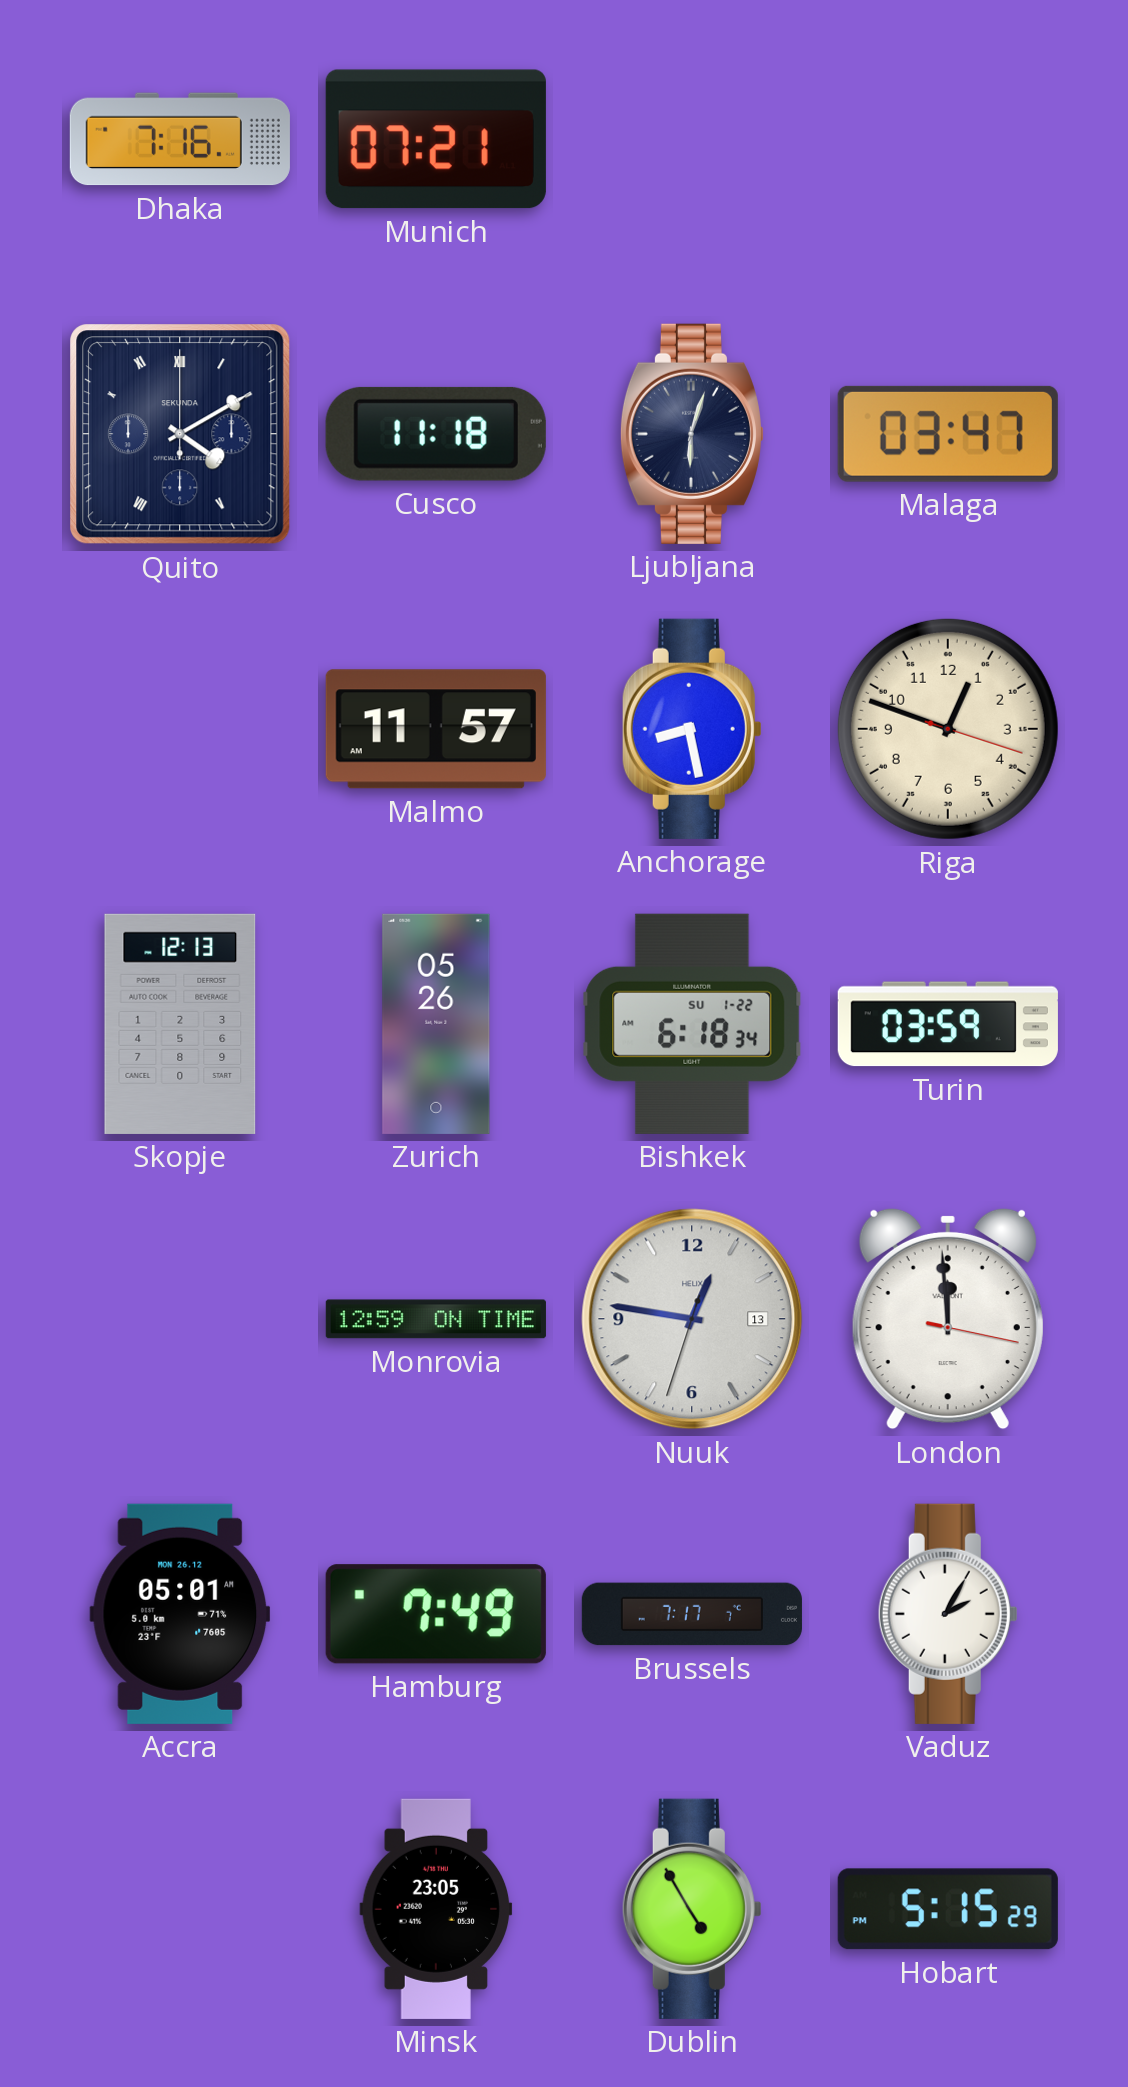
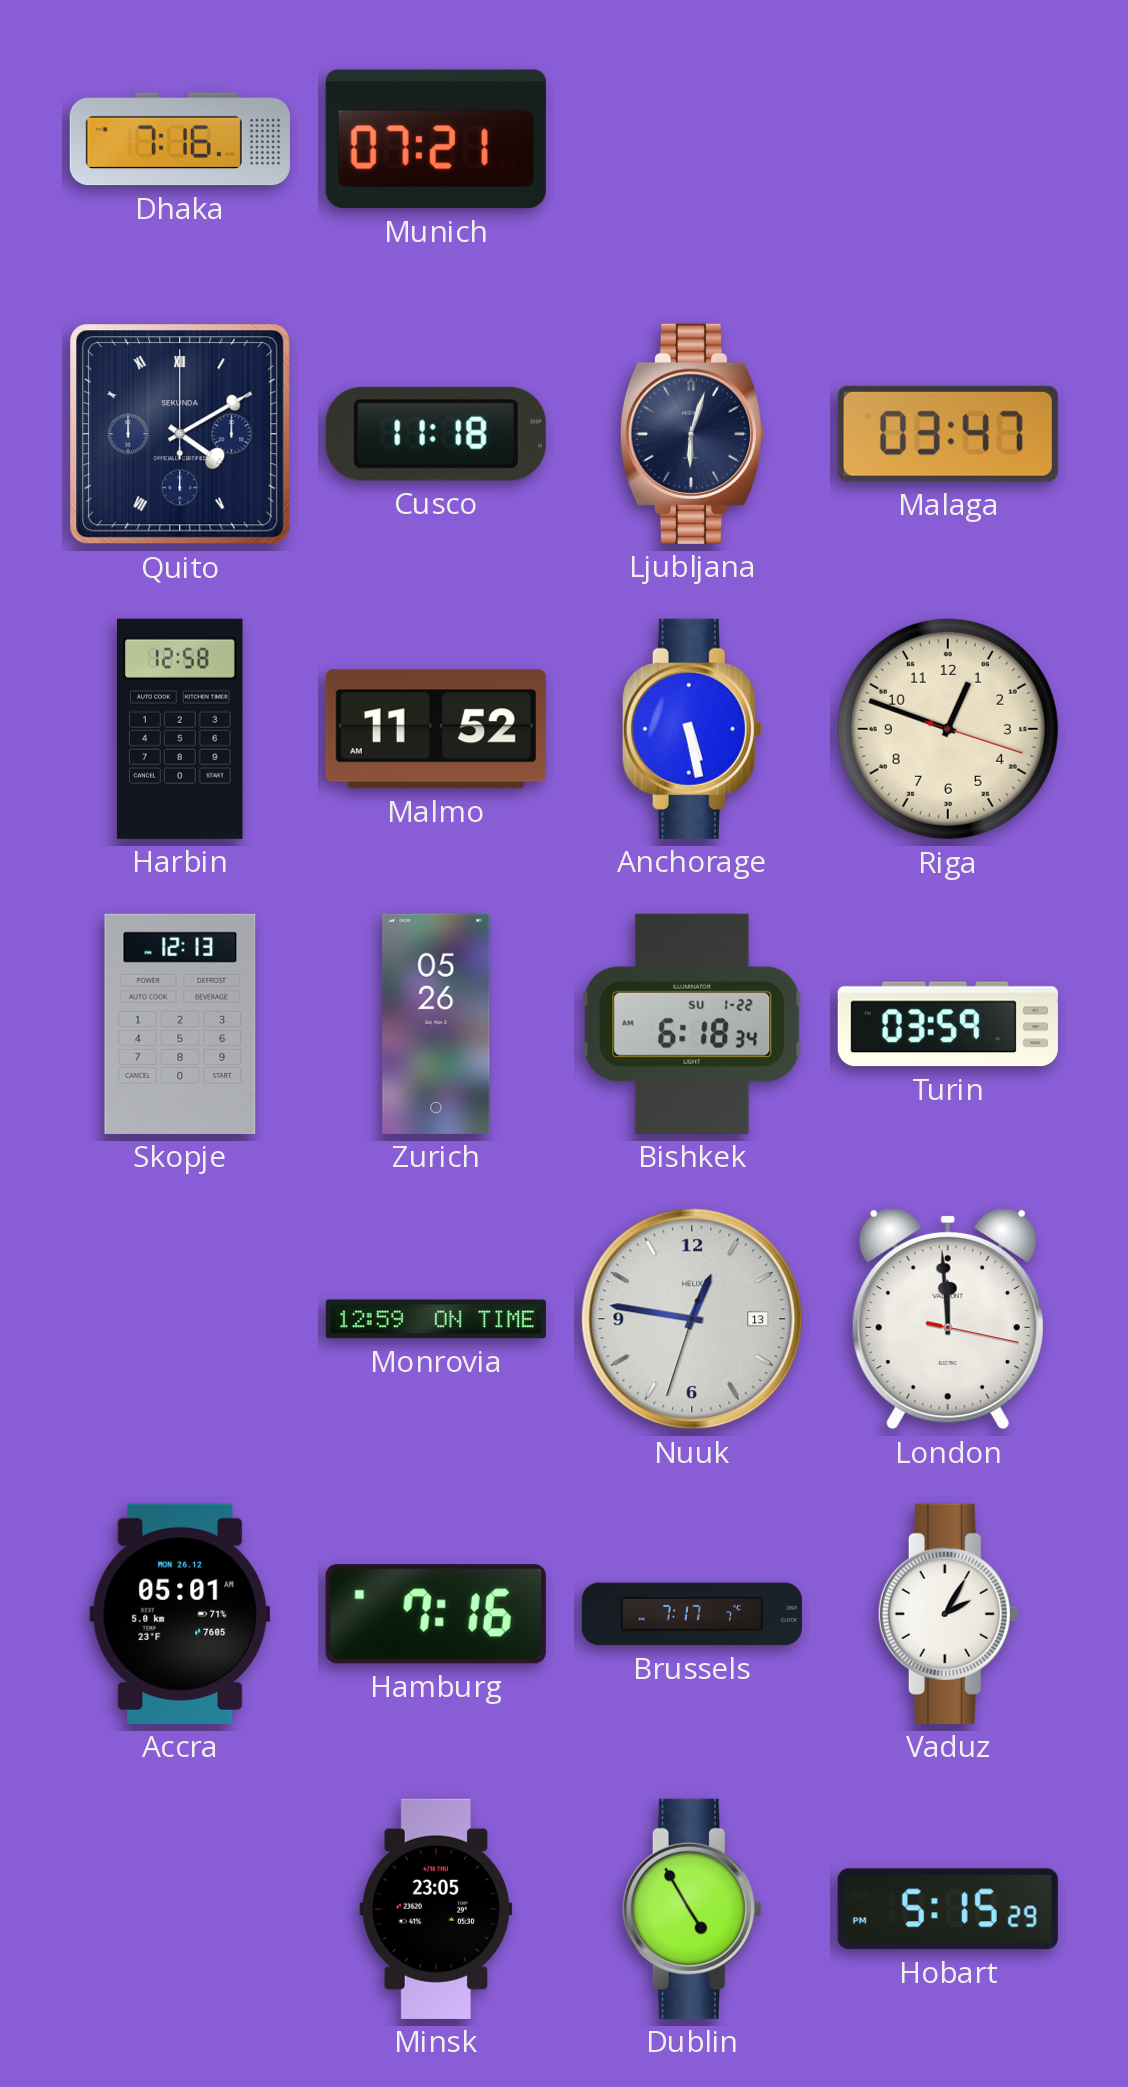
Harbin: none -> 12:58 (181, 729)
Malmo: 11:57 -> 11:52 (436, 729)
Anchorage: 8:28 -> 5:28 (692, 729)
Hamburg: 7:49 -> 7:16 (436, 1614)
